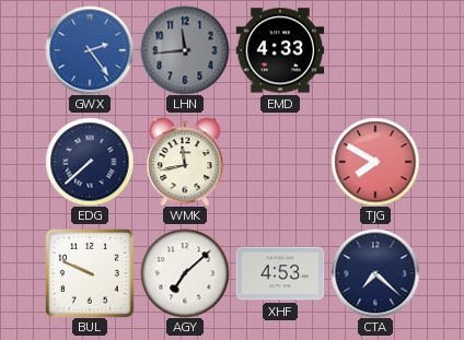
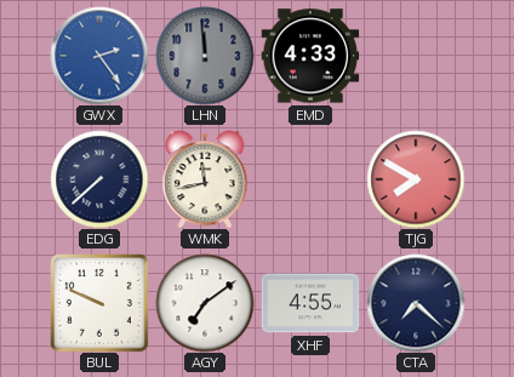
LHN: 11:44 -> 11:59 (205, 56)
AGY: 7:08 -> 7:09 (205, 303)
XHF: 4:53 -> 4:55 (310, 303)
